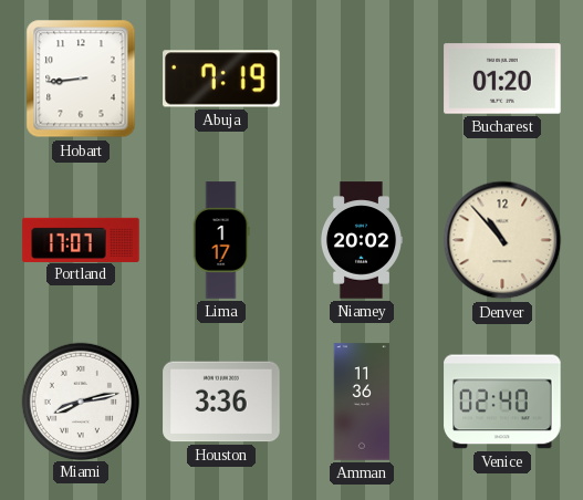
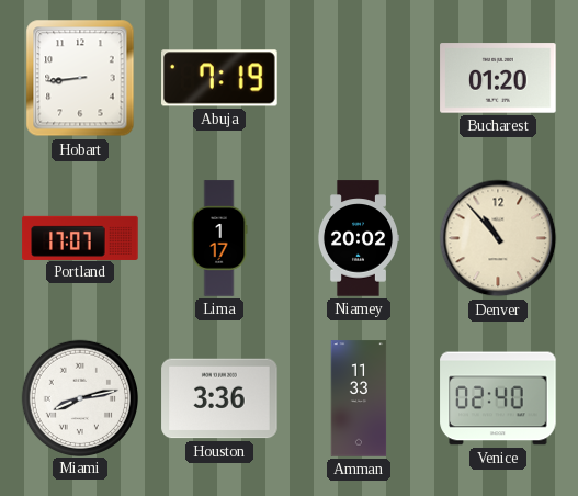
Amman: 11:36 -> 11:33 (359, 398)
